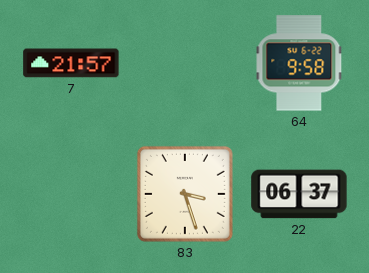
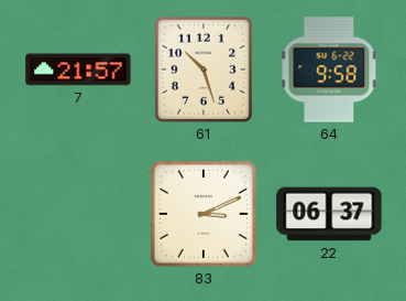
61: none -> 10:27 (204, 69)
83: 3:27 -> 3:11 (204, 214)
